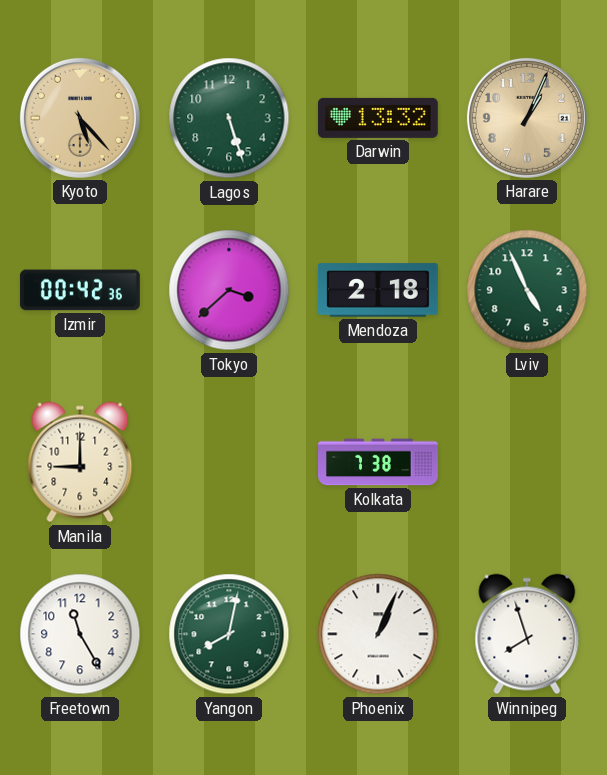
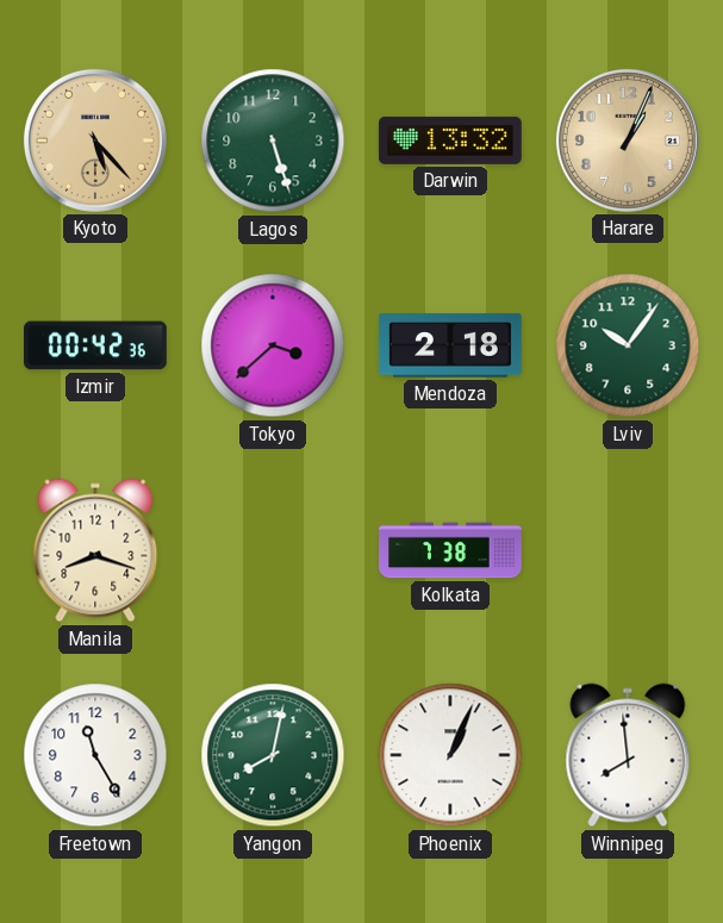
Lviv: 4:56 -> 10:06 (628, 345)
Manila: 9:00 -> 8:18 (95, 550)
Winnipeg: 7:57 -> 7:59 (628, 755)
